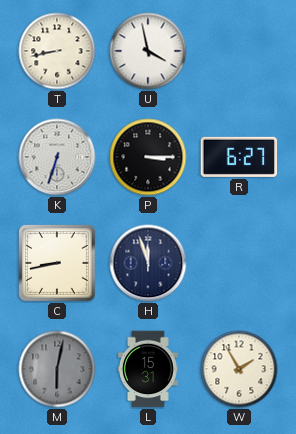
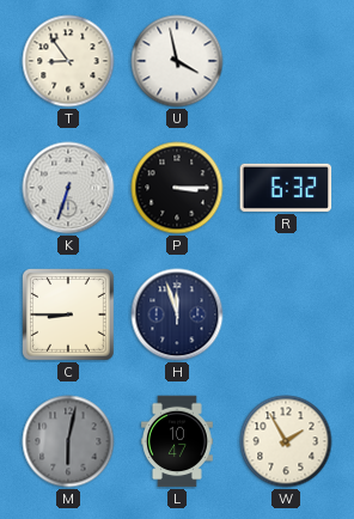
T: 8:43 -> 8:54 (68, 61)
R: 6:27 -> 6:32 (286, 188)
C: 8:43 -> 8:45 (69, 316)
L: 15:31 -> 10:47 (178, 441)
